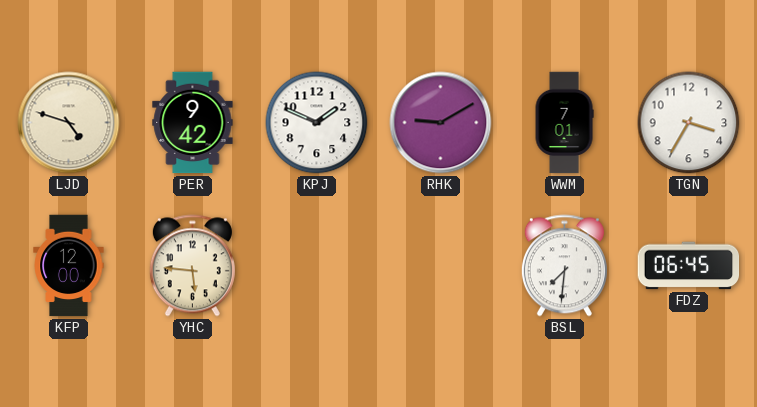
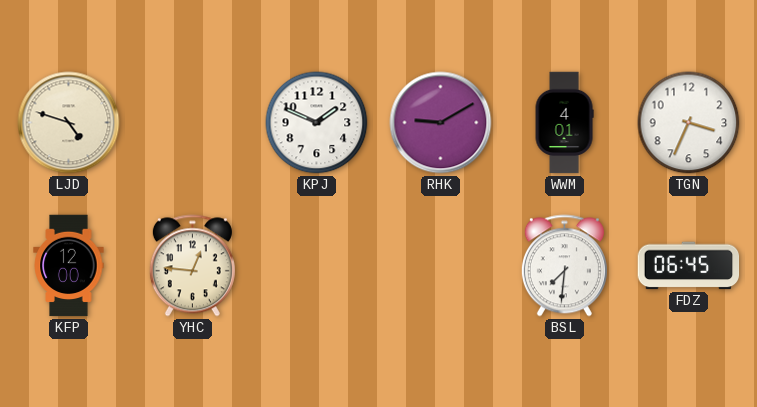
PER: 9:42 -> none (193, 123)
WWM: 7:01 -> 4:01 (564, 123)
TGN: 3:35 -> 3:34 (689, 123)
YHC: 5:46 -> 12:46 (192, 266)
